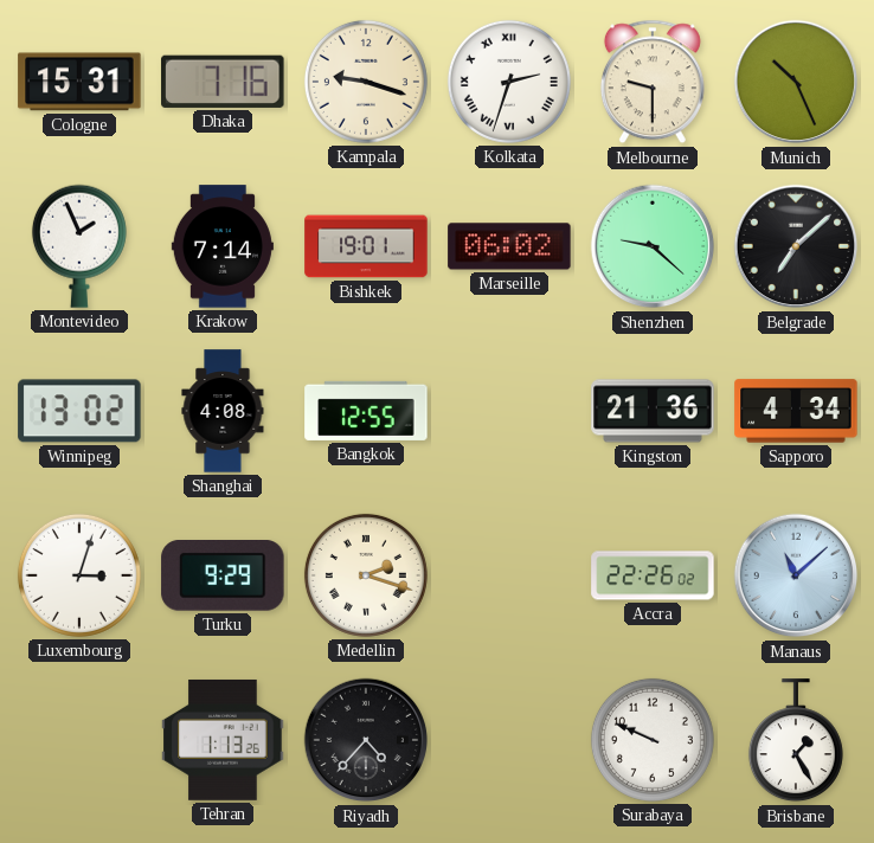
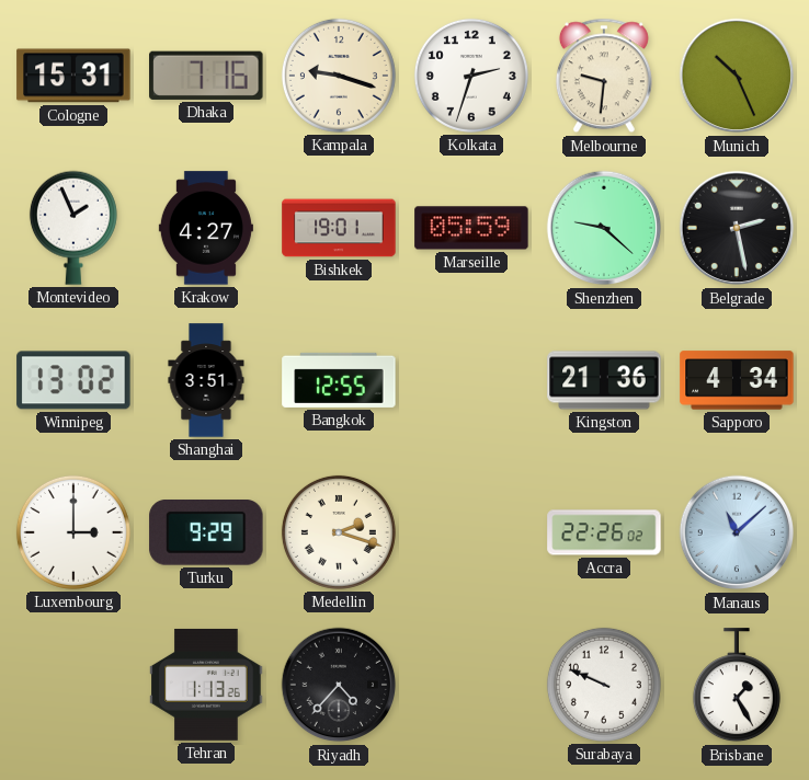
Kolkata numerals: Roman -> Arabic (471, 76)
Melbourne: 9:30 -> 9:31 (604, 76)
Krakow: 7:14 -> 4:27 (206, 228)
Marseille: 06:02 -> 05:59 (471, 228)
Belgrade: 7:08 -> 2:28 (737, 228)
Shanghai: 4:08 -> 3:51 (206, 380)
Luxembourg: 3:03 -> 3:00 (73, 532)
